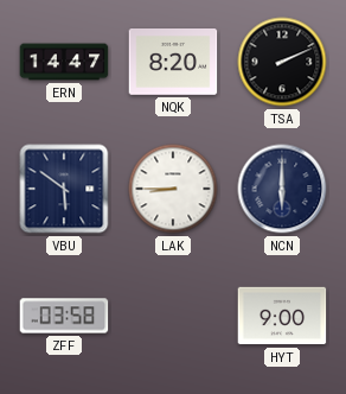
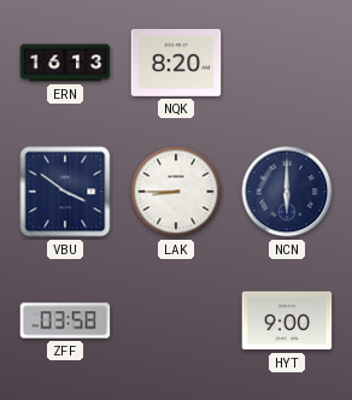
ERN: 14:47 -> 16:13 (65, 63)
TSA: 2:11 -> none (282, 62)
VBU: 5:51 -> 3:51 (65, 192)
